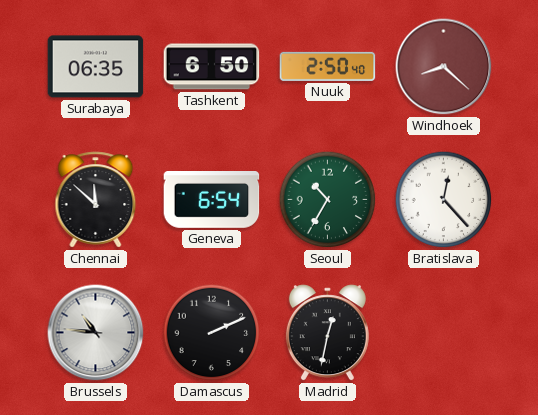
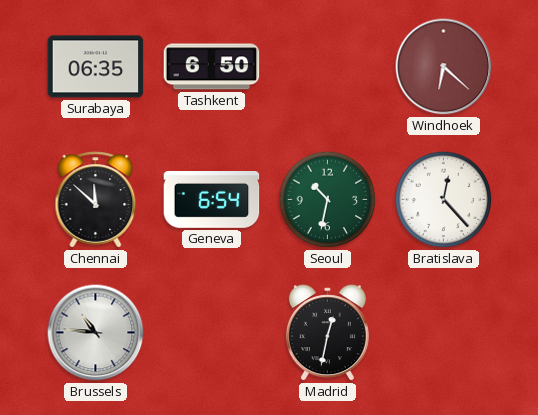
Nuuk: 2:50 -> none (328, 66)
Windhoek: 8:22 -> 6:22 (444, 67)
Seoul: 10:35 -> 10:32 (328, 200)
Damascus: 2:11 -> none (212, 333)
